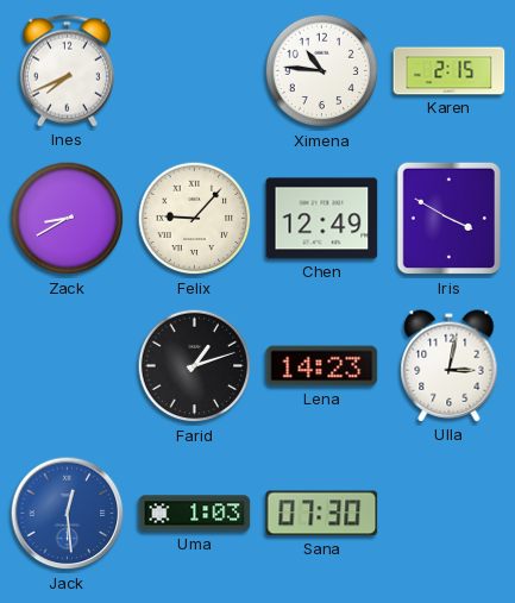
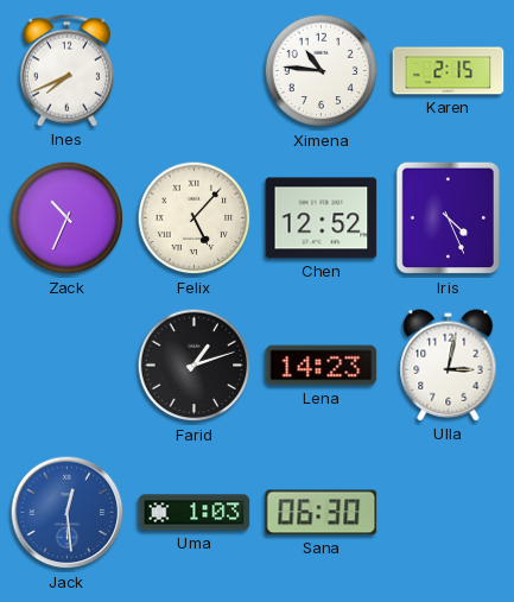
Zack: 8:40 -> 10:34 (68, 218)
Felix: 9:07 -> 5:07 (195, 218)
Chen: 12:49 -> 12:52 (322, 218)
Iris: 3:50 -> 4:26 (449, 218)
Sana: 07:30 -> 06:30 (322, 513)
